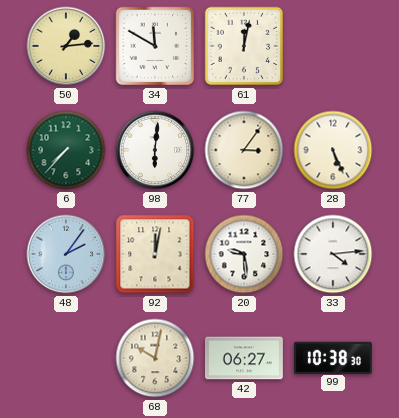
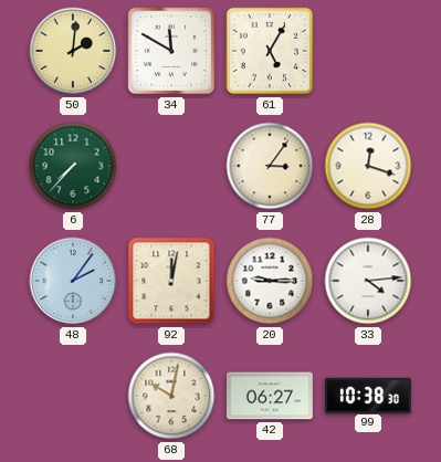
50: 1:14 -> 2:01 (73, 51)
61: 12:02 -> 5:05 (270, 51)
98: 6:01 -> none (155, 150)
28: 5:26 -> 12:18 (368, 166)
20: 9:29 -> 9:15 (270, 281)
